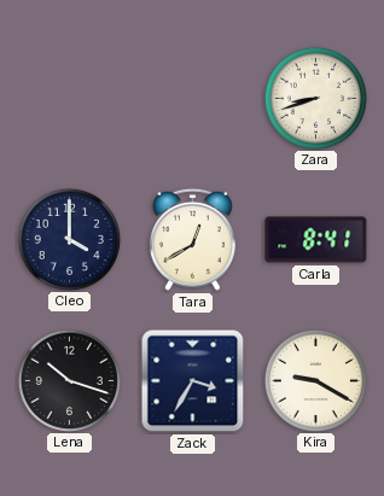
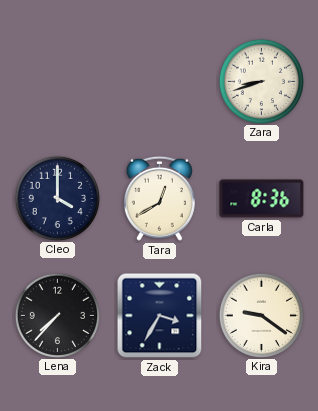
Carla: 8:41 -> 8:36 (262, 199)
Lena: 10:18 -> 7:37 (57, 315)
Kira: 9:20 -> 9:21 (261, 315)
